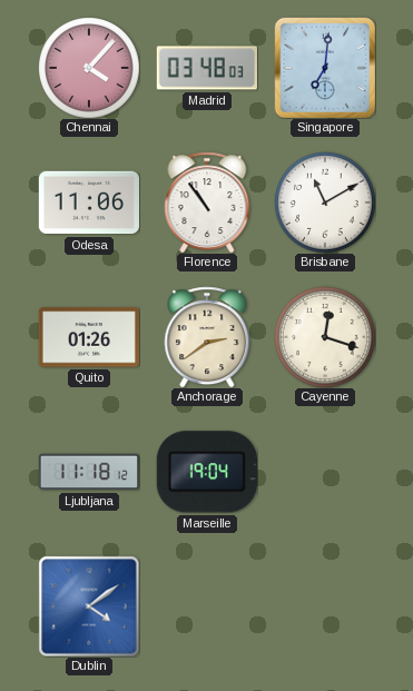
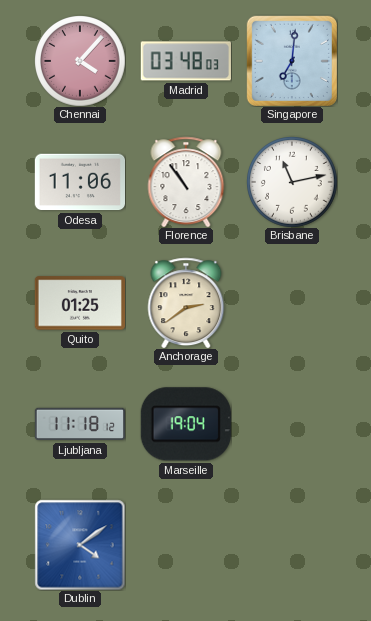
Brisbane: 11:10 -> 11:13 (292, 182)
Quito: 01:26 -> 01:25 (79, 303)
Cayenne: 12:18 -> none (325, 337)
